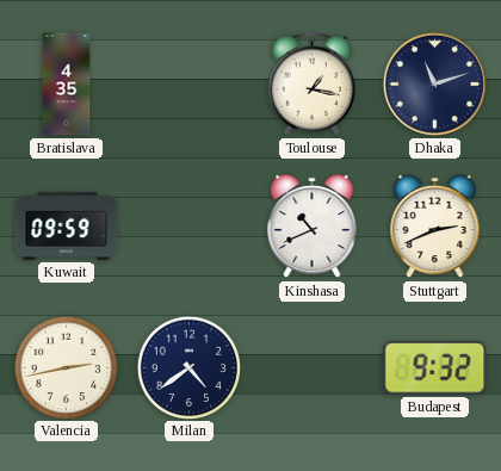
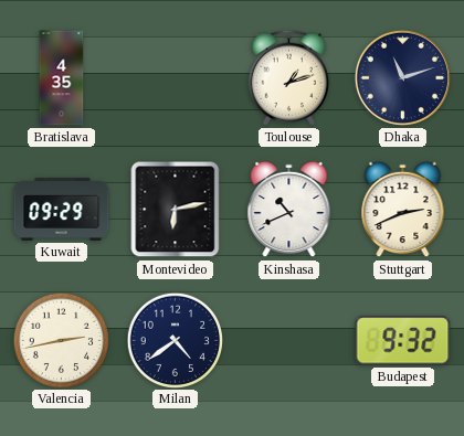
Toulouse: 1:17 -> 1:12 (288, 77)
Kuwait: 09:59 -> 09:29 (62, 209)
Montevideo: none -> 6:13 (176, 210)
